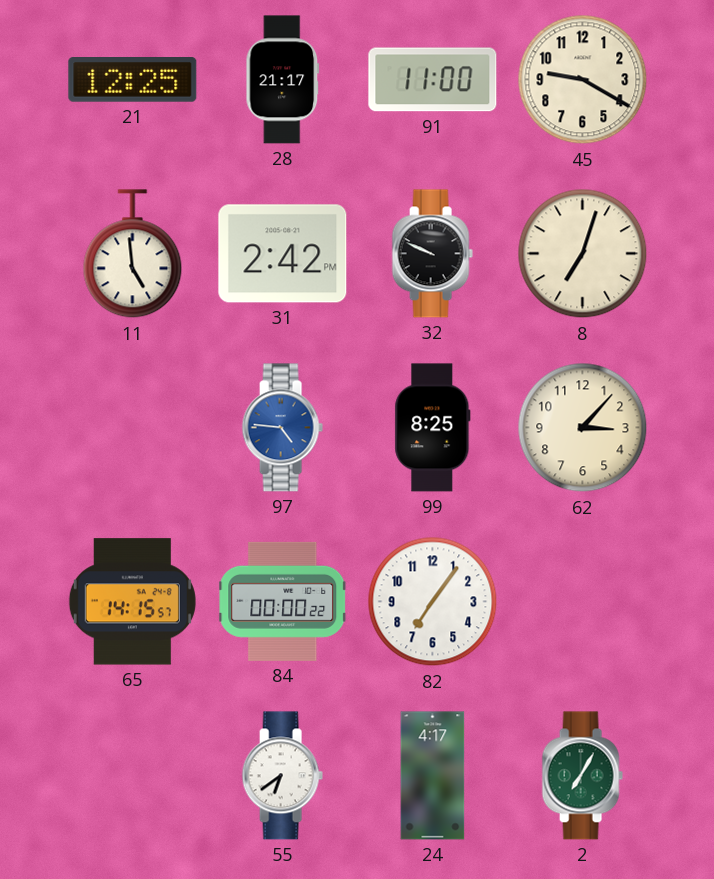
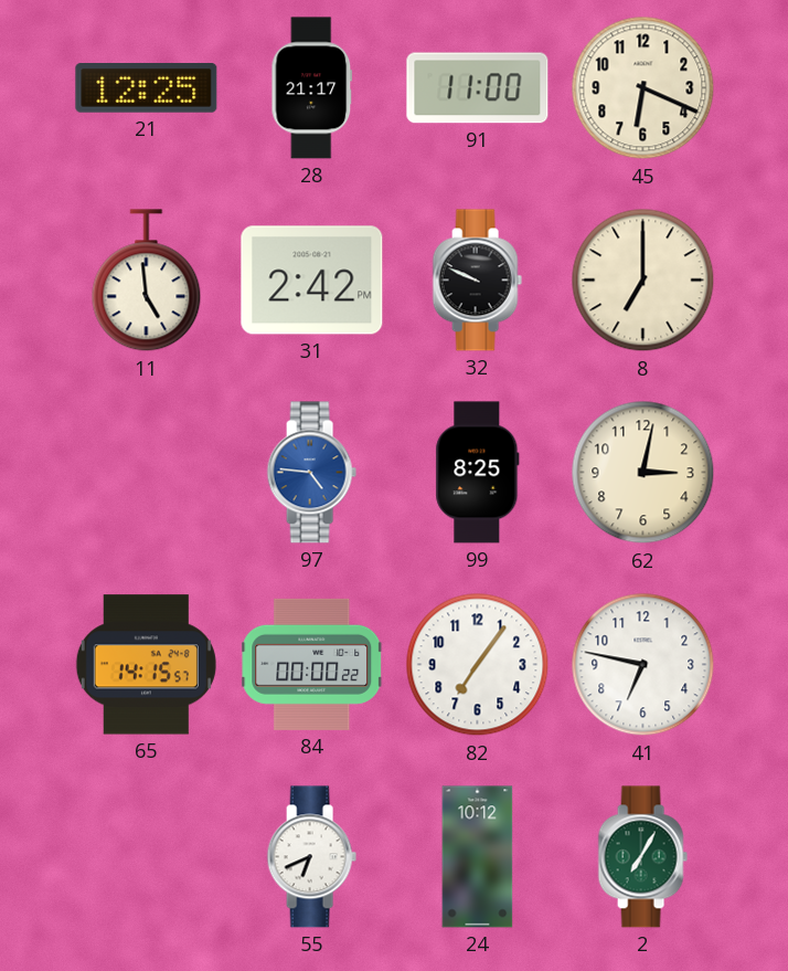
45: 9:20 -> 6:19 (643, 88)
8: 7:03 -> 7:00 (643, 281)
62: 3:07 -> 3:02 (643, 473)
41: none -> 6:47 (643, 665)
55: 6:39 -> 6:41 (311, 857)
24: 4:17 -> 10:12 (478, 857)
